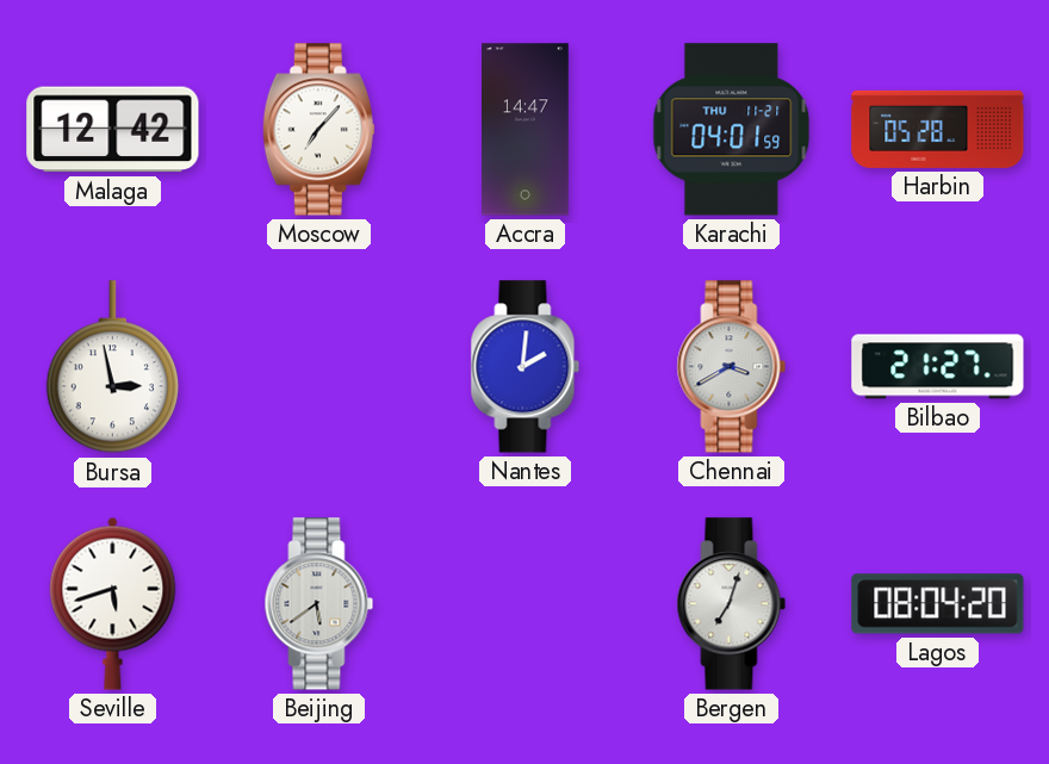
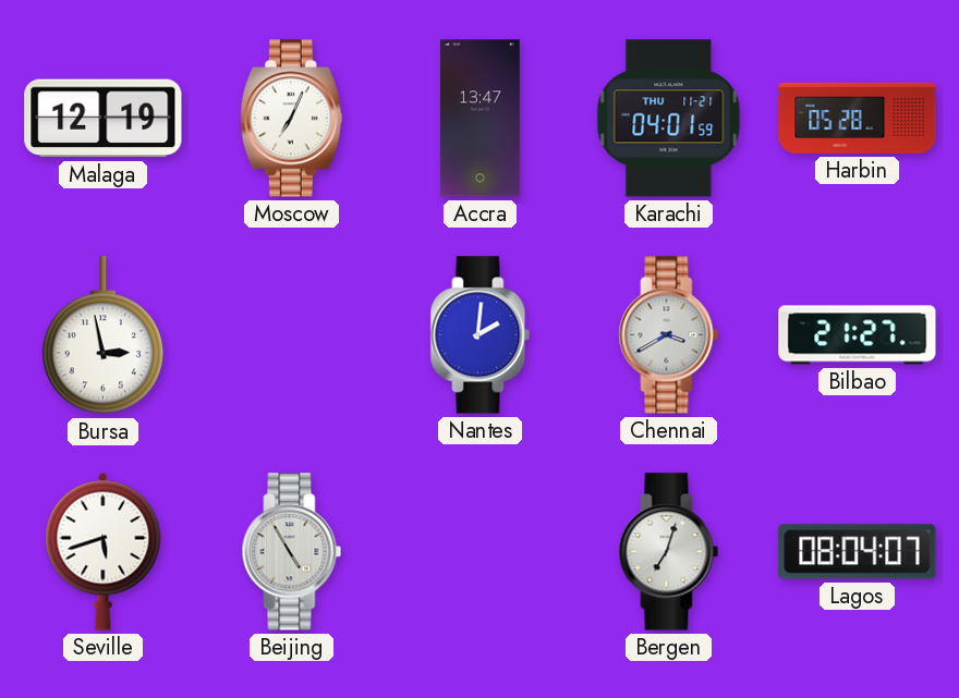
Malaga: 12:42 -> 12:19 (104, 119)
Moscow: 7:07 -> 7:04 (291, 119)
Accra: 14:47 -> 13:47 (481, 119)
Beijing: 5:39 -> 4:55 (292, 552)
Lagos: 08:04:20 -> 08:04:07 (858, 552)
